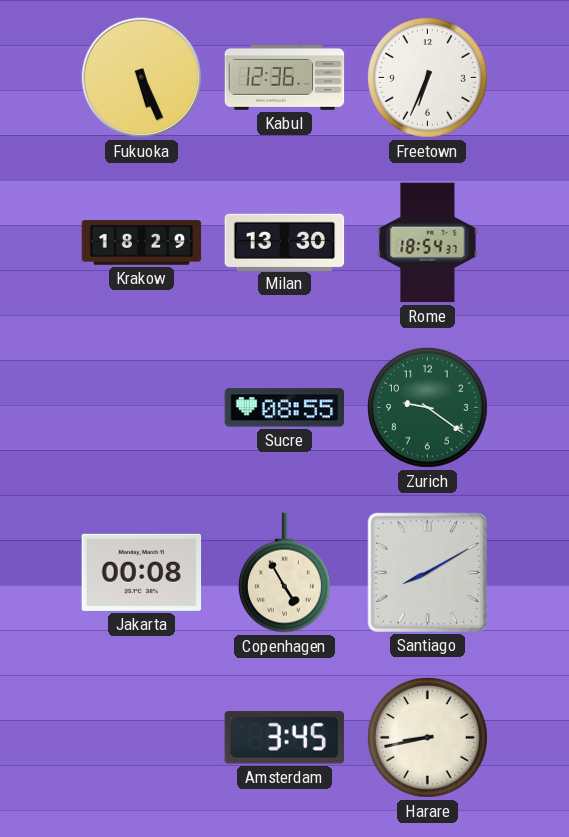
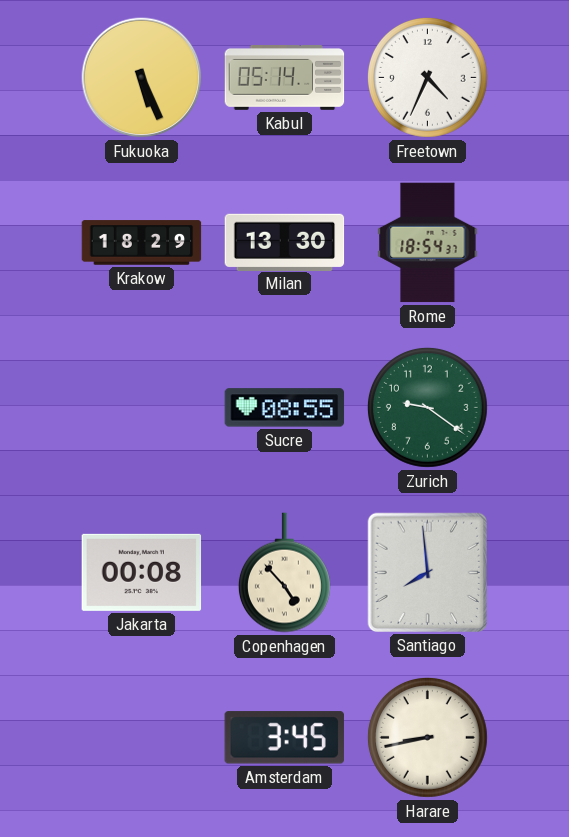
Kabul: 12:36 -> 05:14 (285, 78)
Freetown: 6:34 -> 4:34 (427, 77)
Copenhagen: 4:55 -> 4:53 (284, 573)
Santiago: 8:10 -> 7:59 (427, 572)
